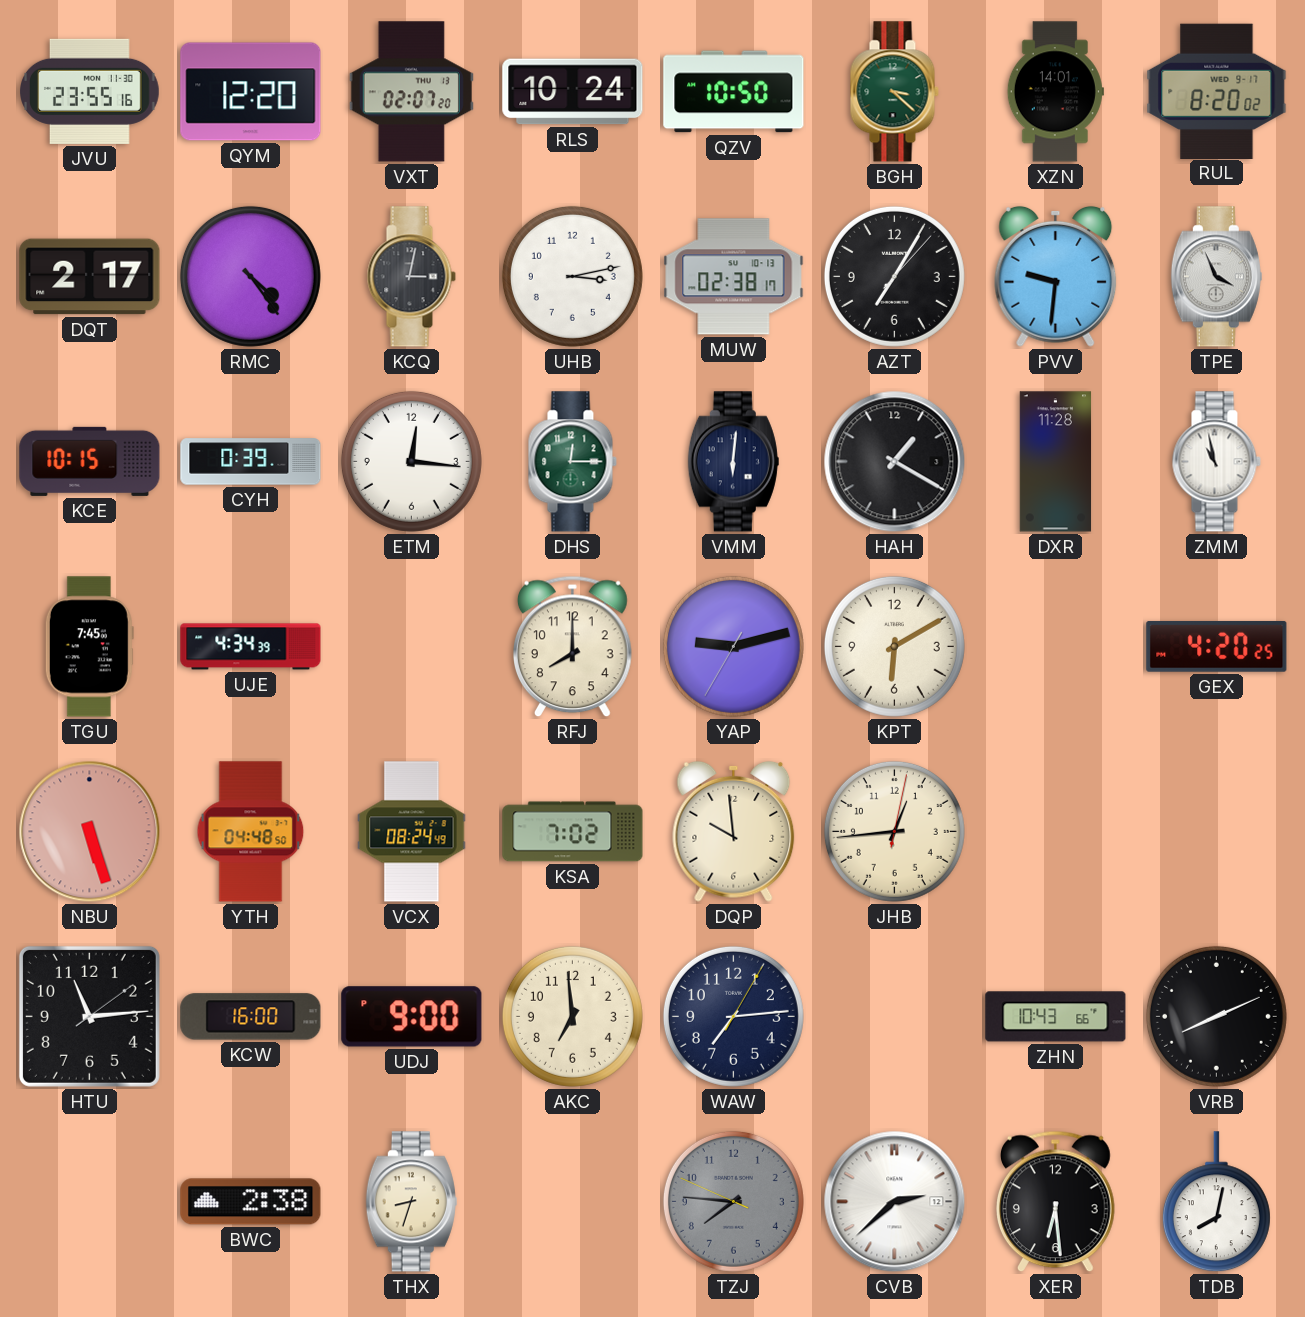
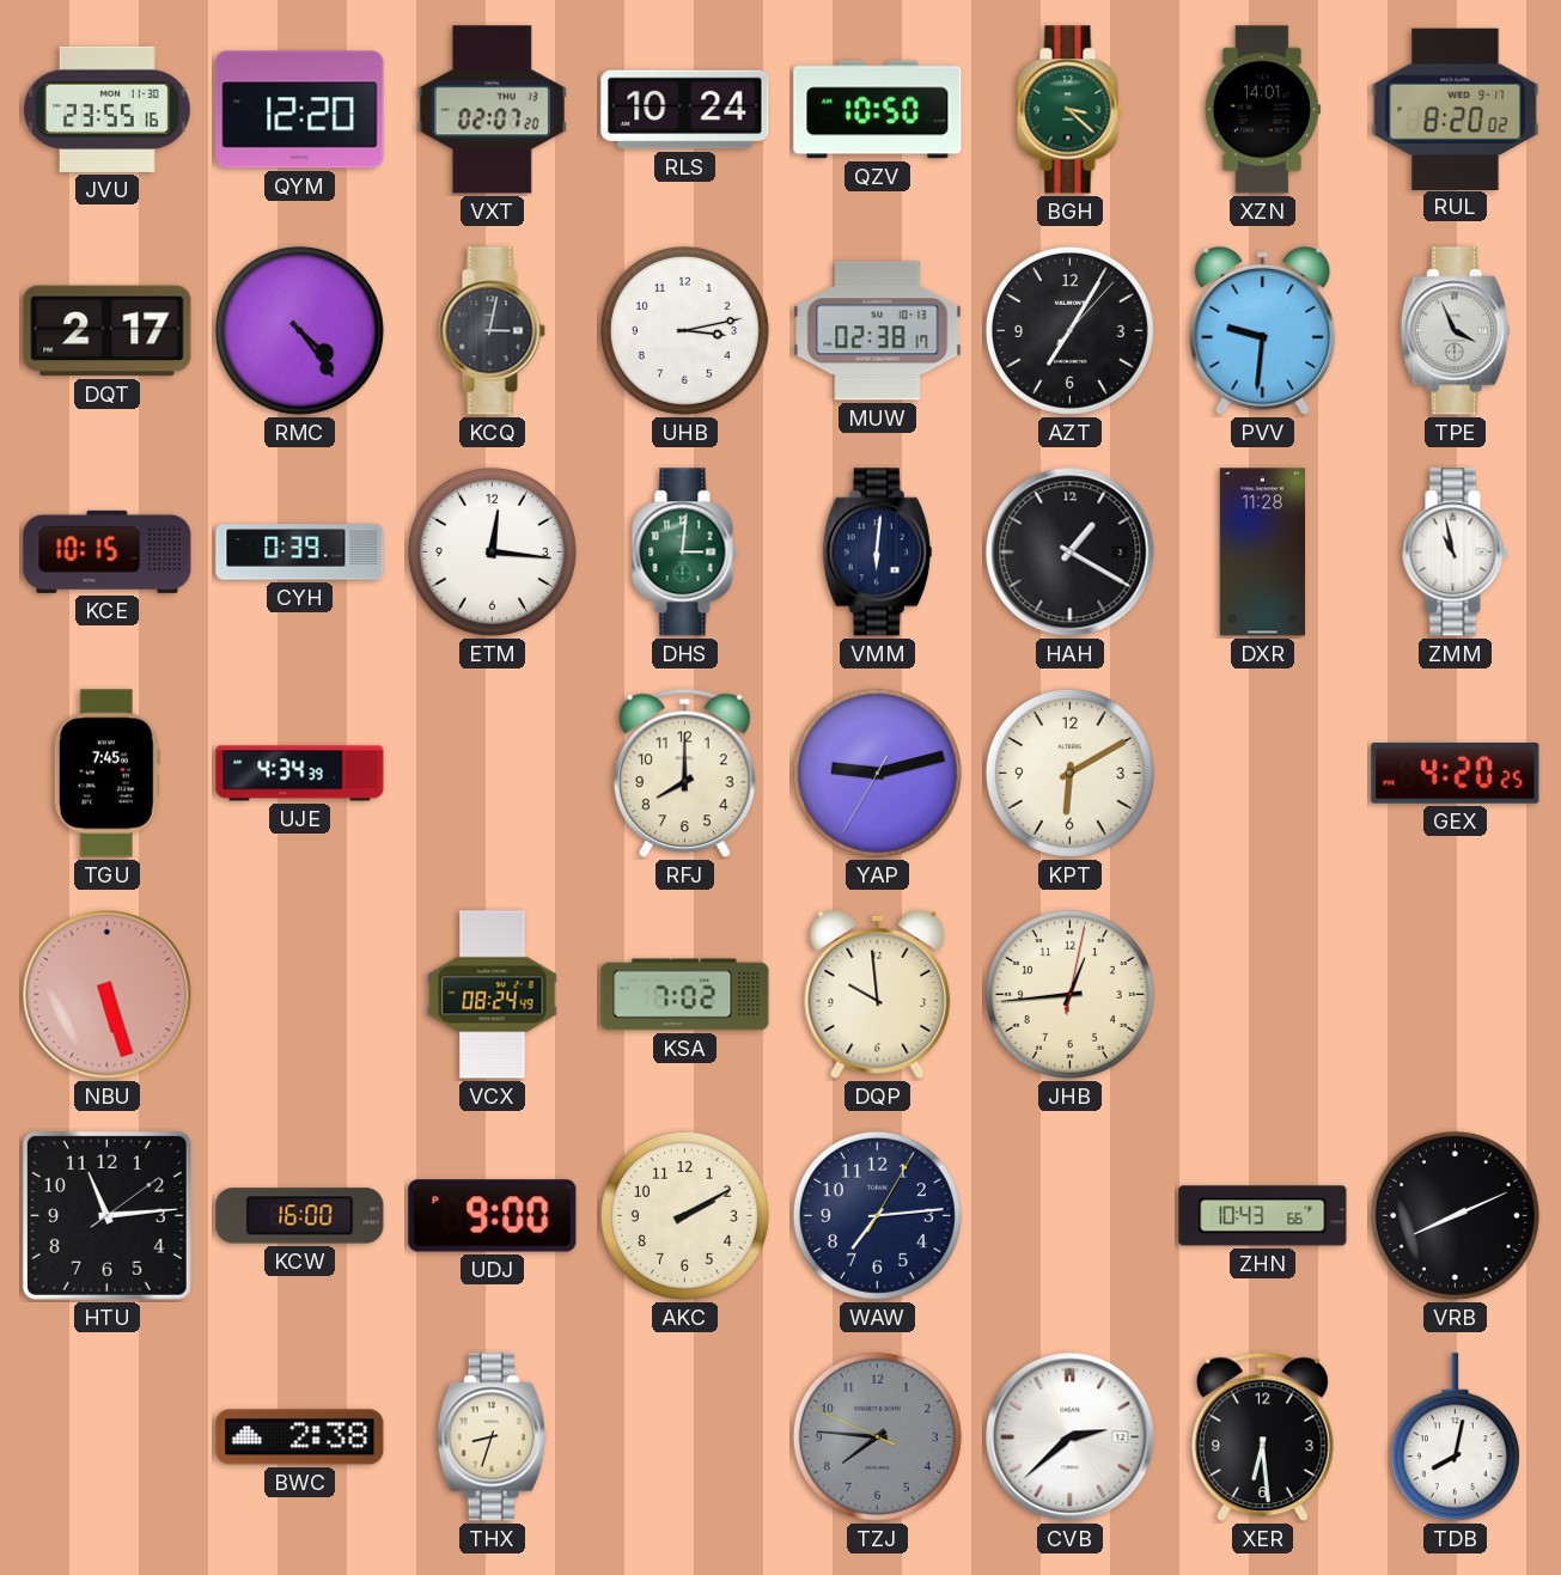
DHS: 12:15 -> 3:01 (684, 553)
YTH: 04:48 -> none (251, 832)
AKC: 6:59 -> 2:10 (684, 1215)
